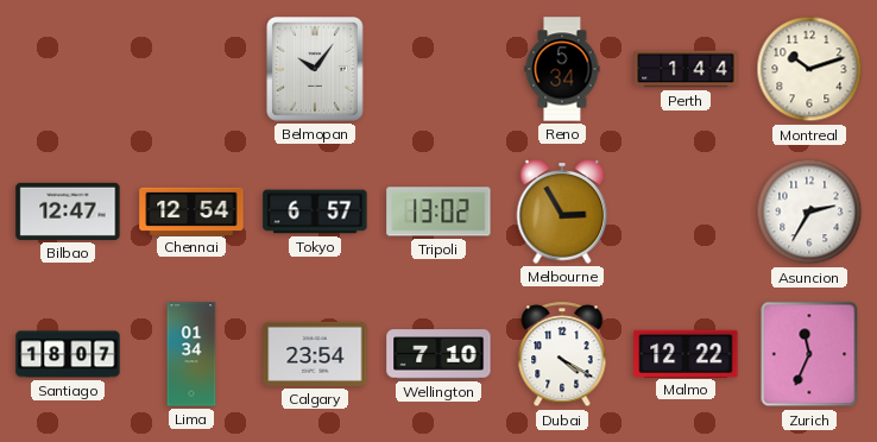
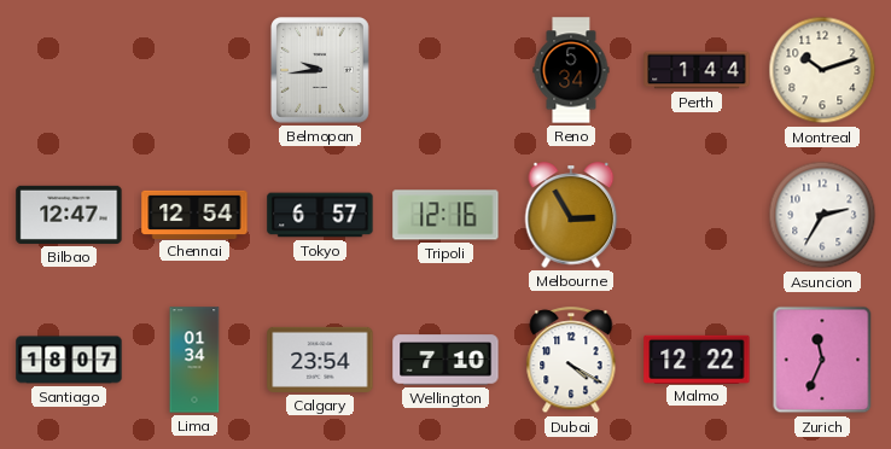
Belmopan: 10:06 -> 9:44 (321, 71)
Tripoli: 13:02 -> 12:16 (445, 215)
